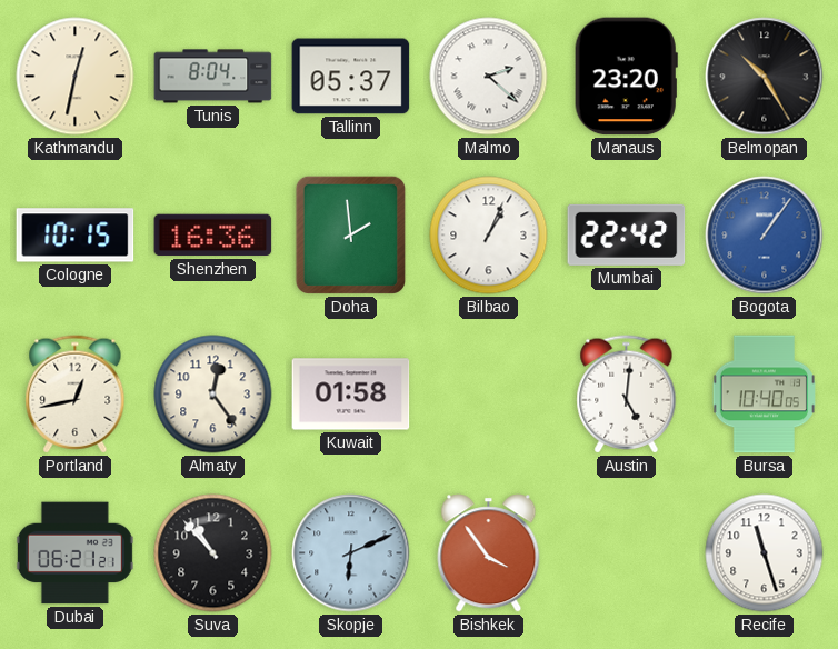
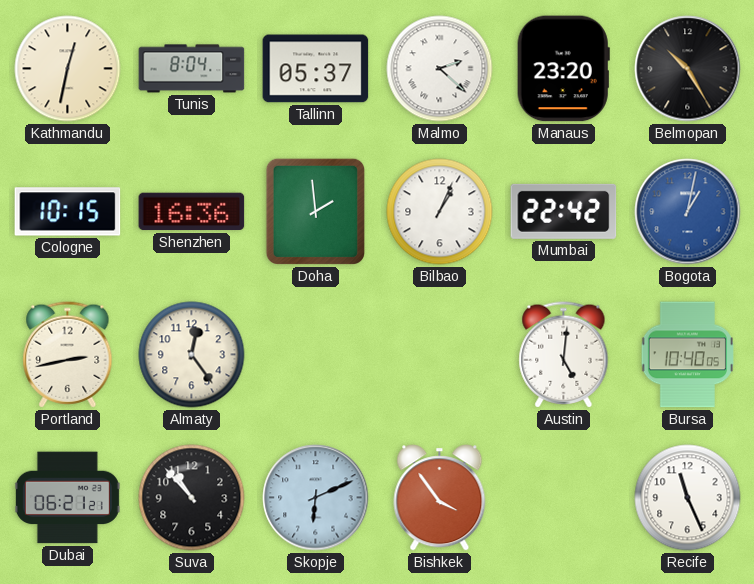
Bogota: 1:06 -> 1:02 (688, 212)
Portland: 12:43 -> 2:43 (68, 355)
Kuwait: 01:58 -> none (351, 395)
Recife: 11:27 -> 11:26 (688, 498)
